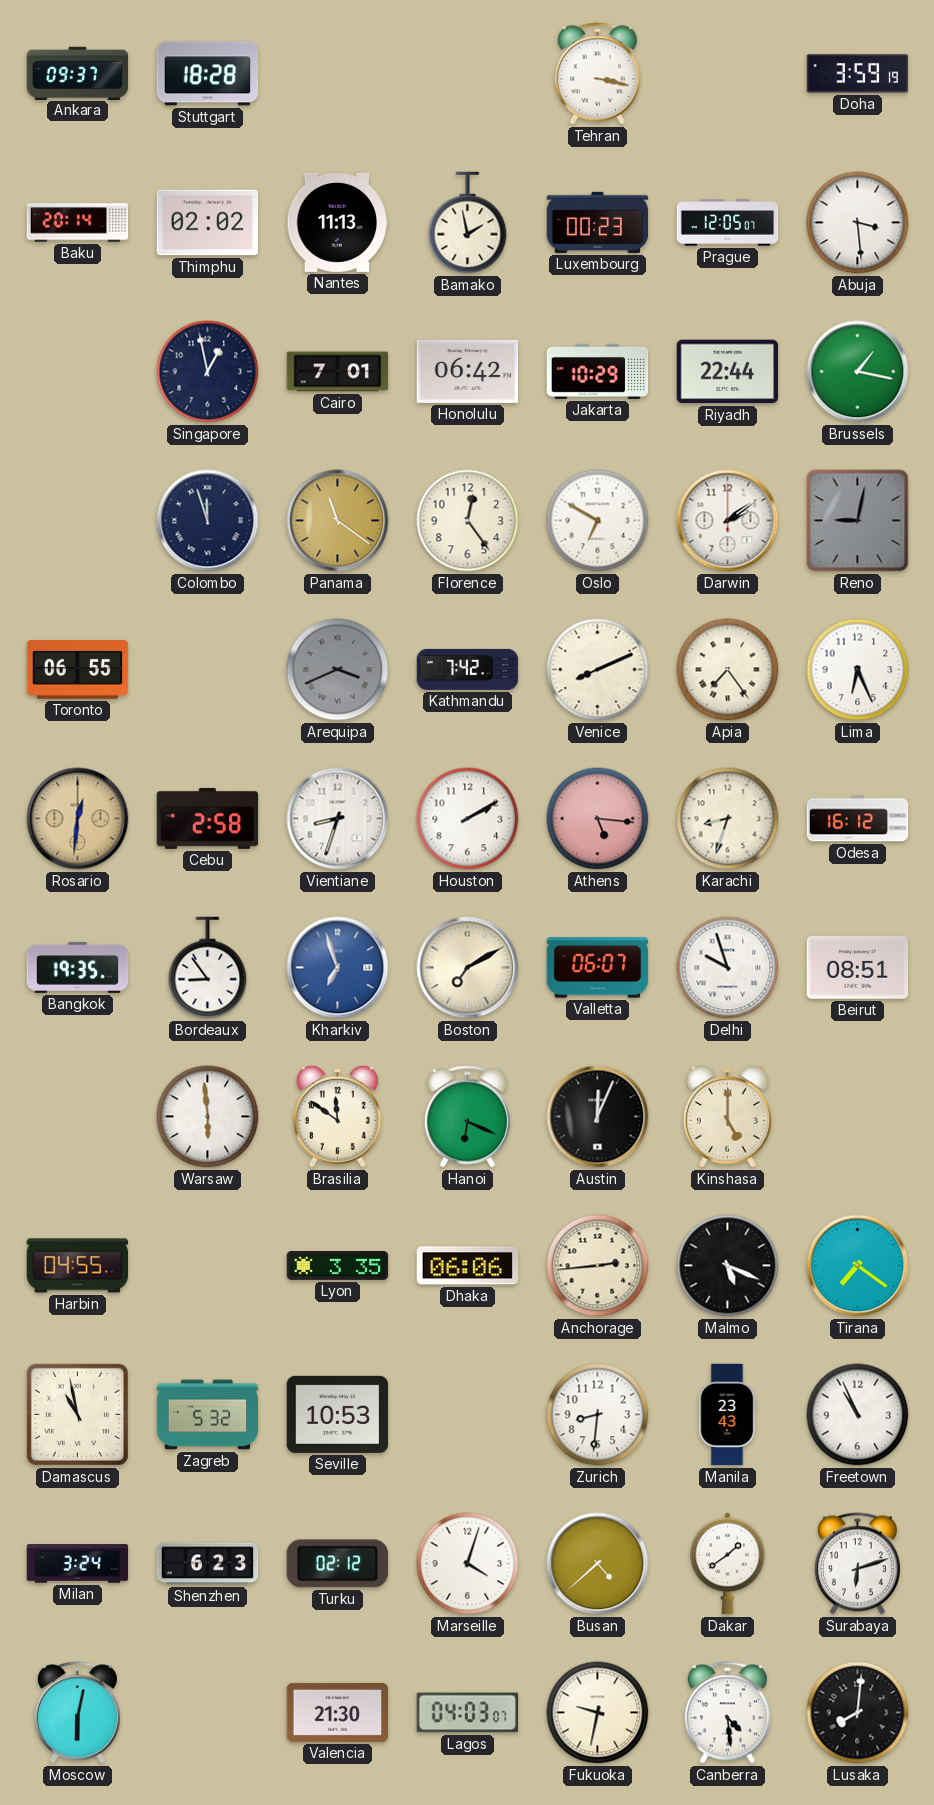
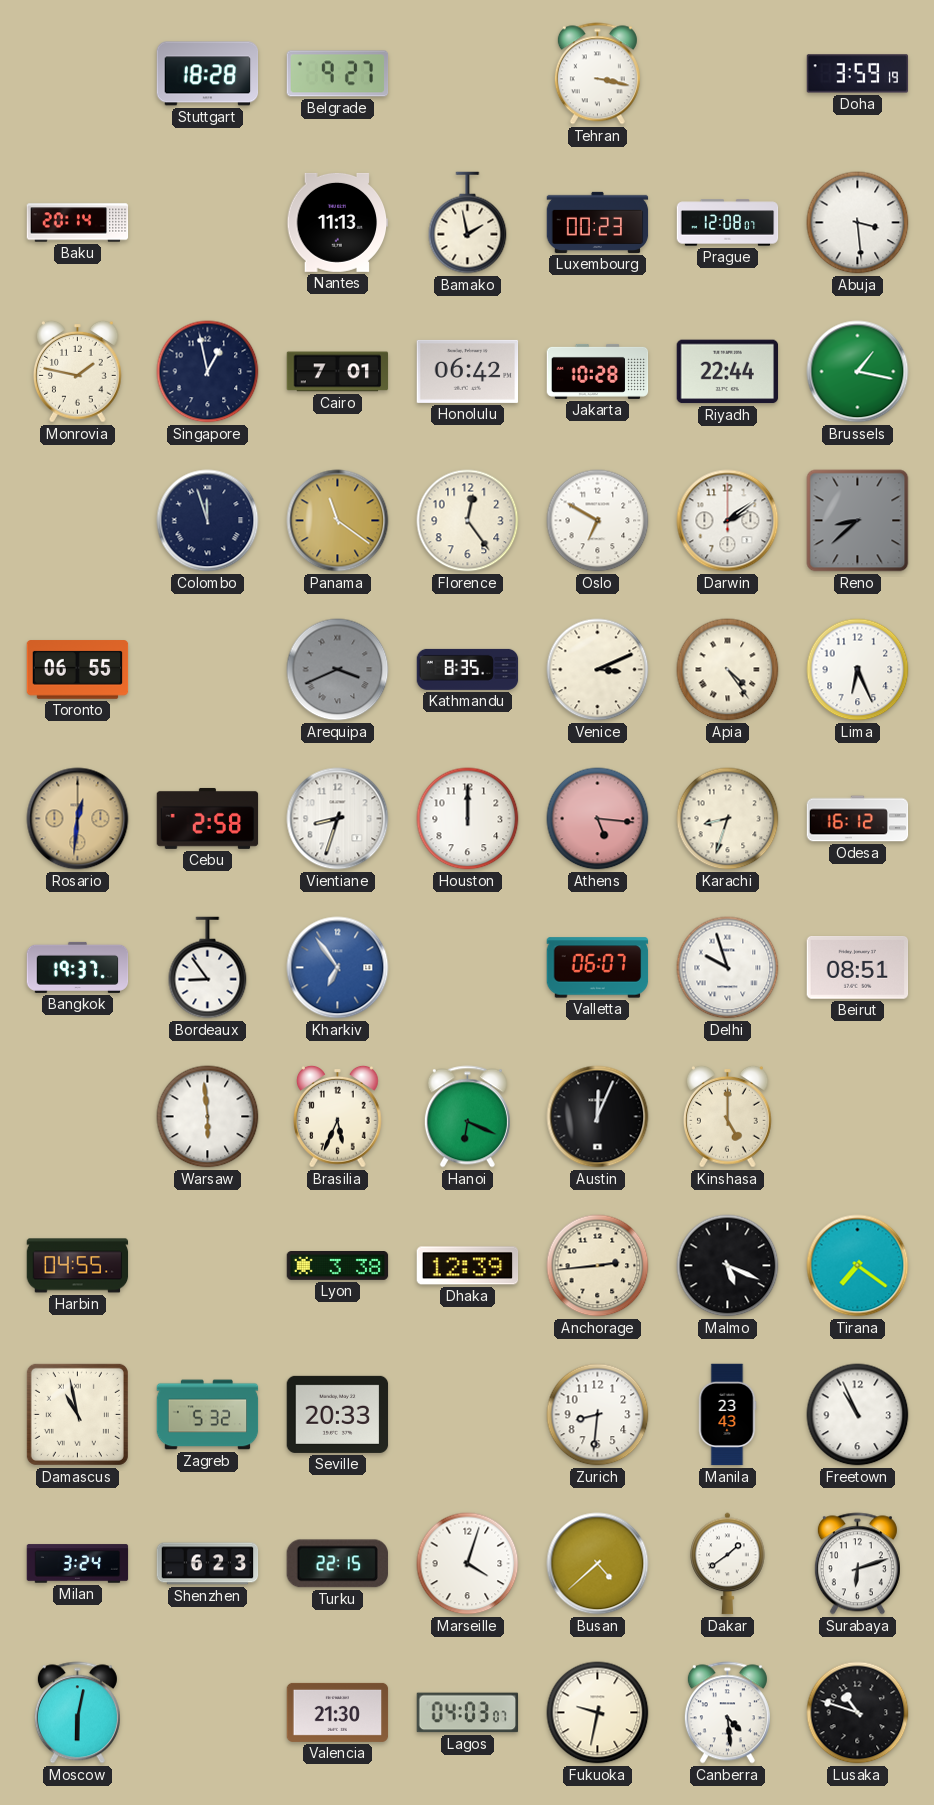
Ankara: 09:37 -> none (78, 73)
Belgrade: none -> 9:27 (338, 74)
Thimphu: 02:02 -> none (208, 223)
Prague: 12:05 -> 12:08 (728, 223)
Monrovia: none -> 1:47 (78, 371)
Jakarta: 10:29 -> 10:28 (598, 371)
Reno: 9:02 -> 8:38 (858, 521)
Kathmandu: 7:42 -> 8:35 (468, 669)
Venice: 8:11 -> 3:11 (598, 670)
Apia: 7:24 -> 4:24 (728, 670)
Houston: 2:10 -> 12:00 (468, 819)
Bangkok: 19:35 -> 19:37 (78, 967)
Kharkiv: 6:57 -> 6:54 (338, 968)
Boston: 7:10 -> none (468, 968)
Brasilia: 11:51 -> 5:34 (338, 1116)
Lyon: 3:35 -> 3:38 (338, 1266)
Dhaka: 06:06 -> 12:39 (468, 1266)
Seville: 10:53 -> 20:33 (338, 1414)
Turku: 02:12 -> 22:15 (337, 1564)
Lusaka: 8:01 -> 10:48 (858, 1713)
